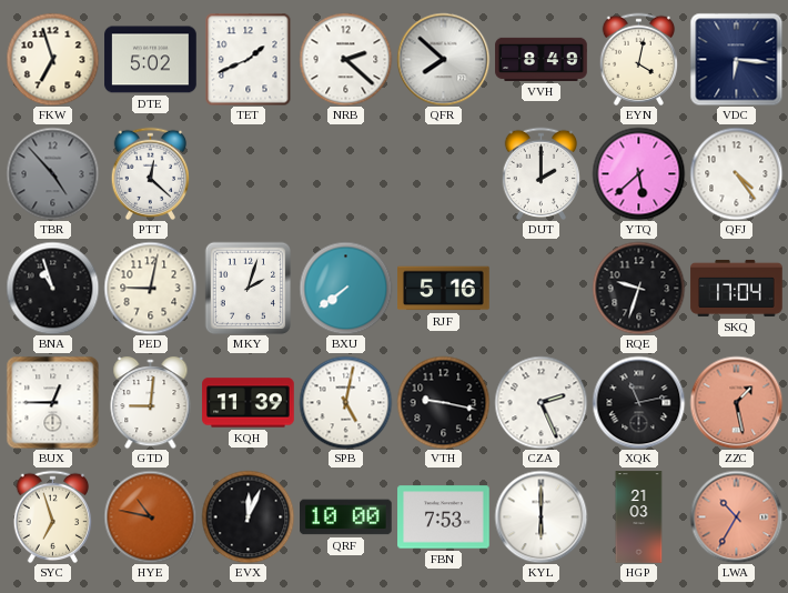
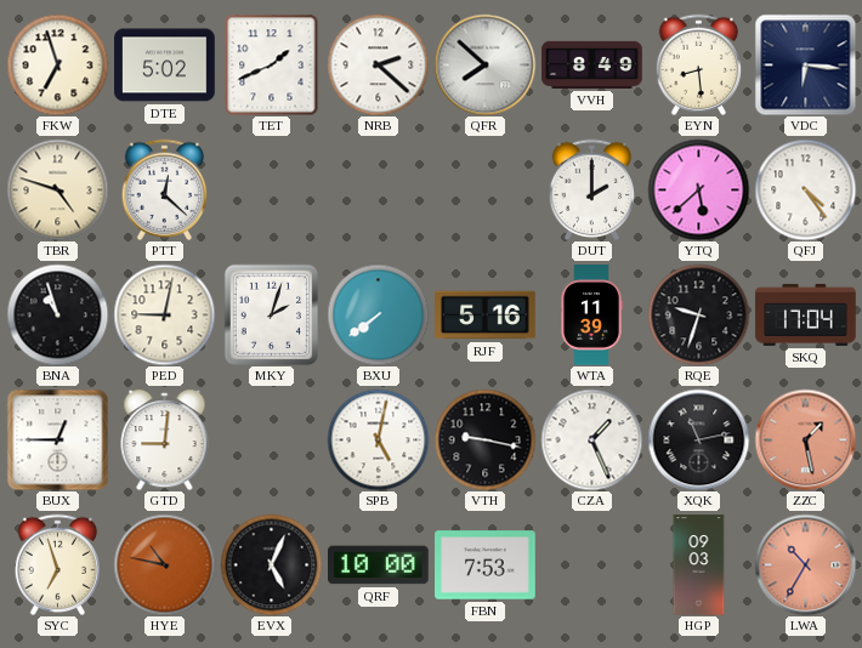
EYN: 4:02 -> 8:29 (699, 64)
TBR: 4:53 -> 4:48 (57, 189)
TBR dial: grey -> cream (57, 189)
WTA: none -> 11:39 (591, 316)
KQH: 11:39 -> none (249, 403)
CZA: 2:26 -> 1:26 (591, 439)
EVX: 12:04 -> 5:04 (271, 564)
KYL: 6:00 -> none (541, 516)
HGP: 21:03 -> 09:03 (699, 565)
